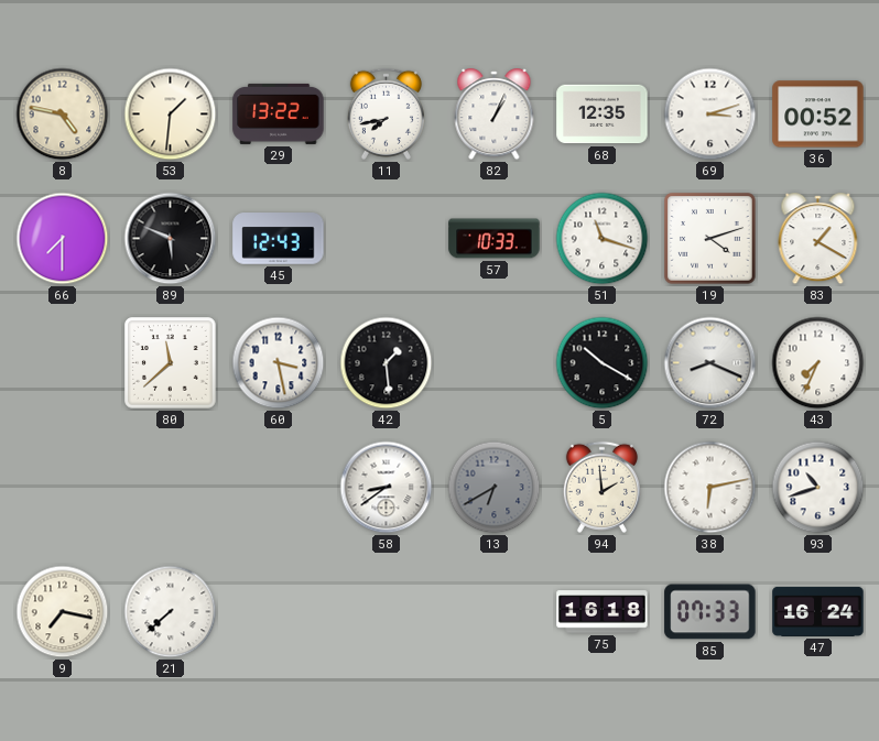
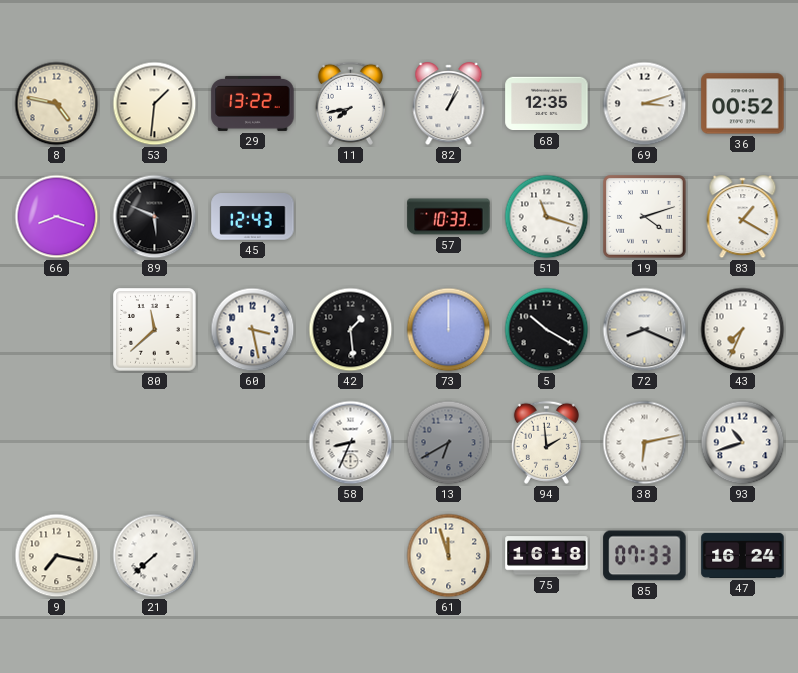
66: 7:30 -> 8:18 (57, 217)
73: none -> 12:00 (449, 330)
58: 8:39 -> 8:34 (351, 443)
61: none -> 11:57 (449, 556)
